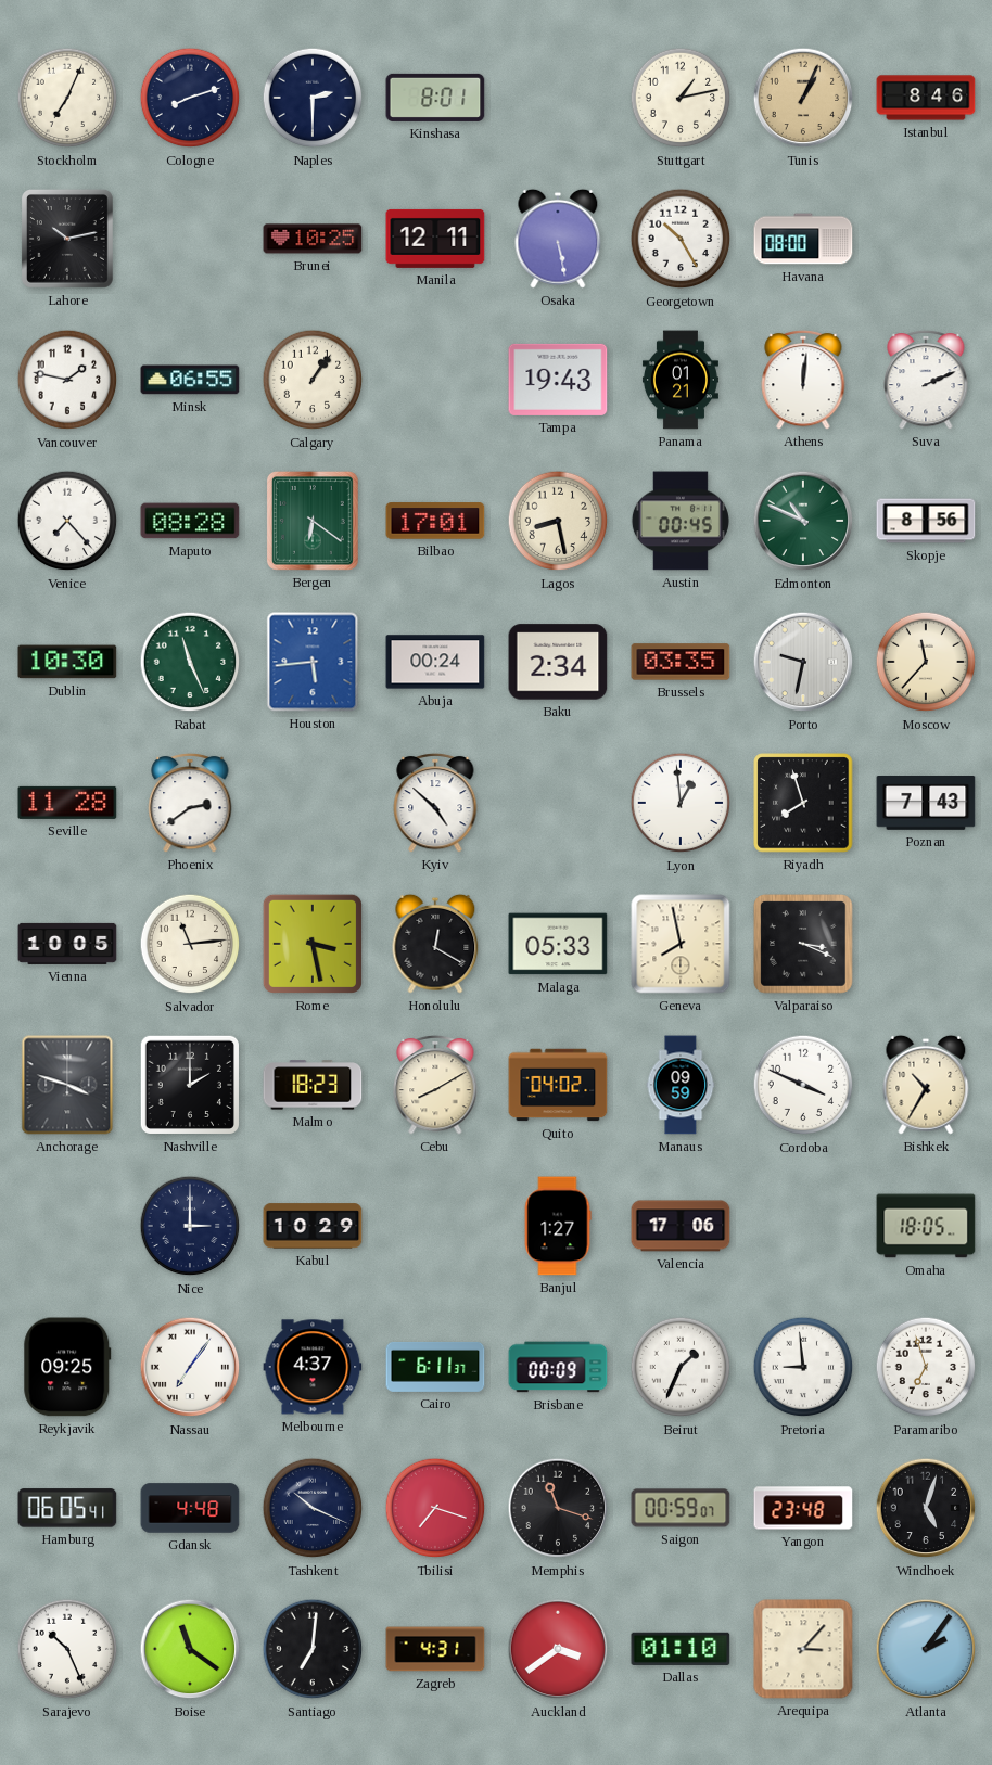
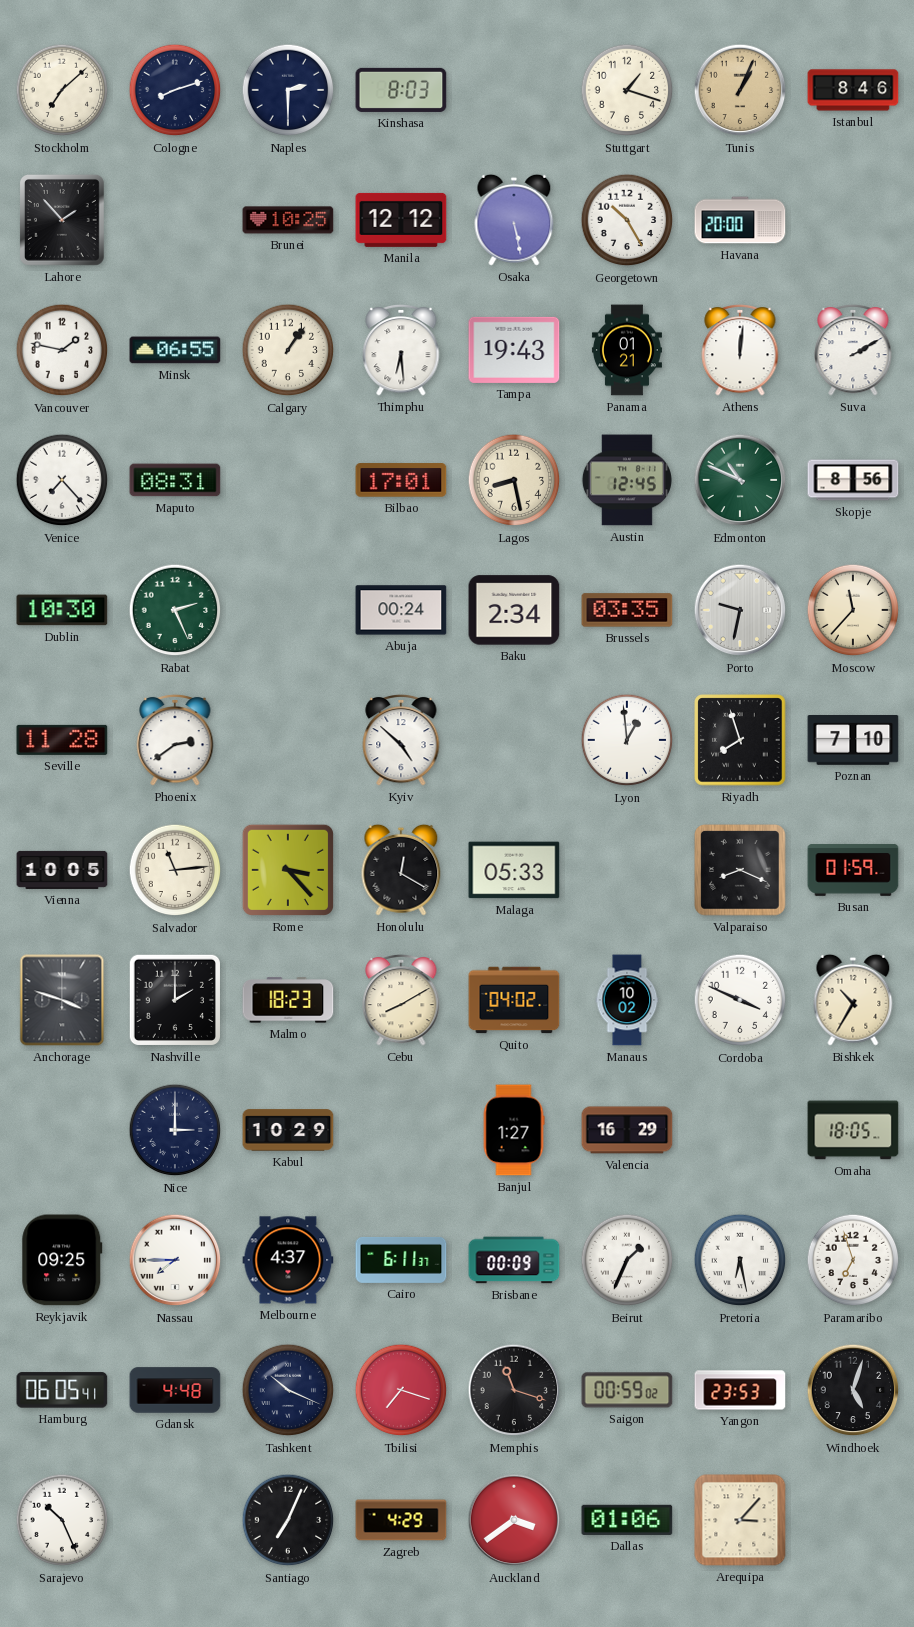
Stockholm: 7:04 -> 7:08 (62, 90)
Kinshasa: 8:01 -> 8:03 (401, 90)
Stuttgart: 1:13 -> 1:18 (627, 90)
Lahore: 10:13 -> 1:53 (62, 220)
Manila: 12:11 -> 12:12 (401, 220)
Havana: 08:00 -> 20:00 (740, 220)
Thimphu: none -> 6:29 (401, 350)
Suva: 2:11 -> 2:10 (853, 350)
Maputo: 08:28 -> 08:31 (175, 480)
Bergen: 6:21 -> none (313, 521)
Austin: 00:45 -> 12:45 (627, 480)
Rabat: 11:26 -> 2:26 (175, 610)
Houston: 5:44 -> none (313, 662)
Poznan: 7:43 -> 7:10 (853, 741)
Rome: 3:28 -> 3:23 (288, 870)
Geneva: 7:58 -> none (681, 944)
Valparaiso: 3:19 -> 8:19 (740, 870)
Busan: none -> 01:59 (853, 870)
Manaus: 09:59 -> 10:02 (627, 1000)
Valencia: 17:06 -> 16:29 (627, 1130)
Nassau: 7:06 -> 7:45 (175, 1260)
Pretoria: 8:59 -> 6:28 (740, 1260)
Saigon: 00:59:07 -> 00:59:02 (627, 1390)
Yangon: 23:48 -> 23:53 (740, 1390)
Boise: 11:21 -> none (190, 1649)
Santiago: 7:01 -> 7:04 (288, 1520)
Zagreb: 4:31 -> 4:29 (401, 1520)
Dallas: 01:10 -> 01:06 (627, 1520)
Atlanta: 2:06 -> none (926, 1649)
